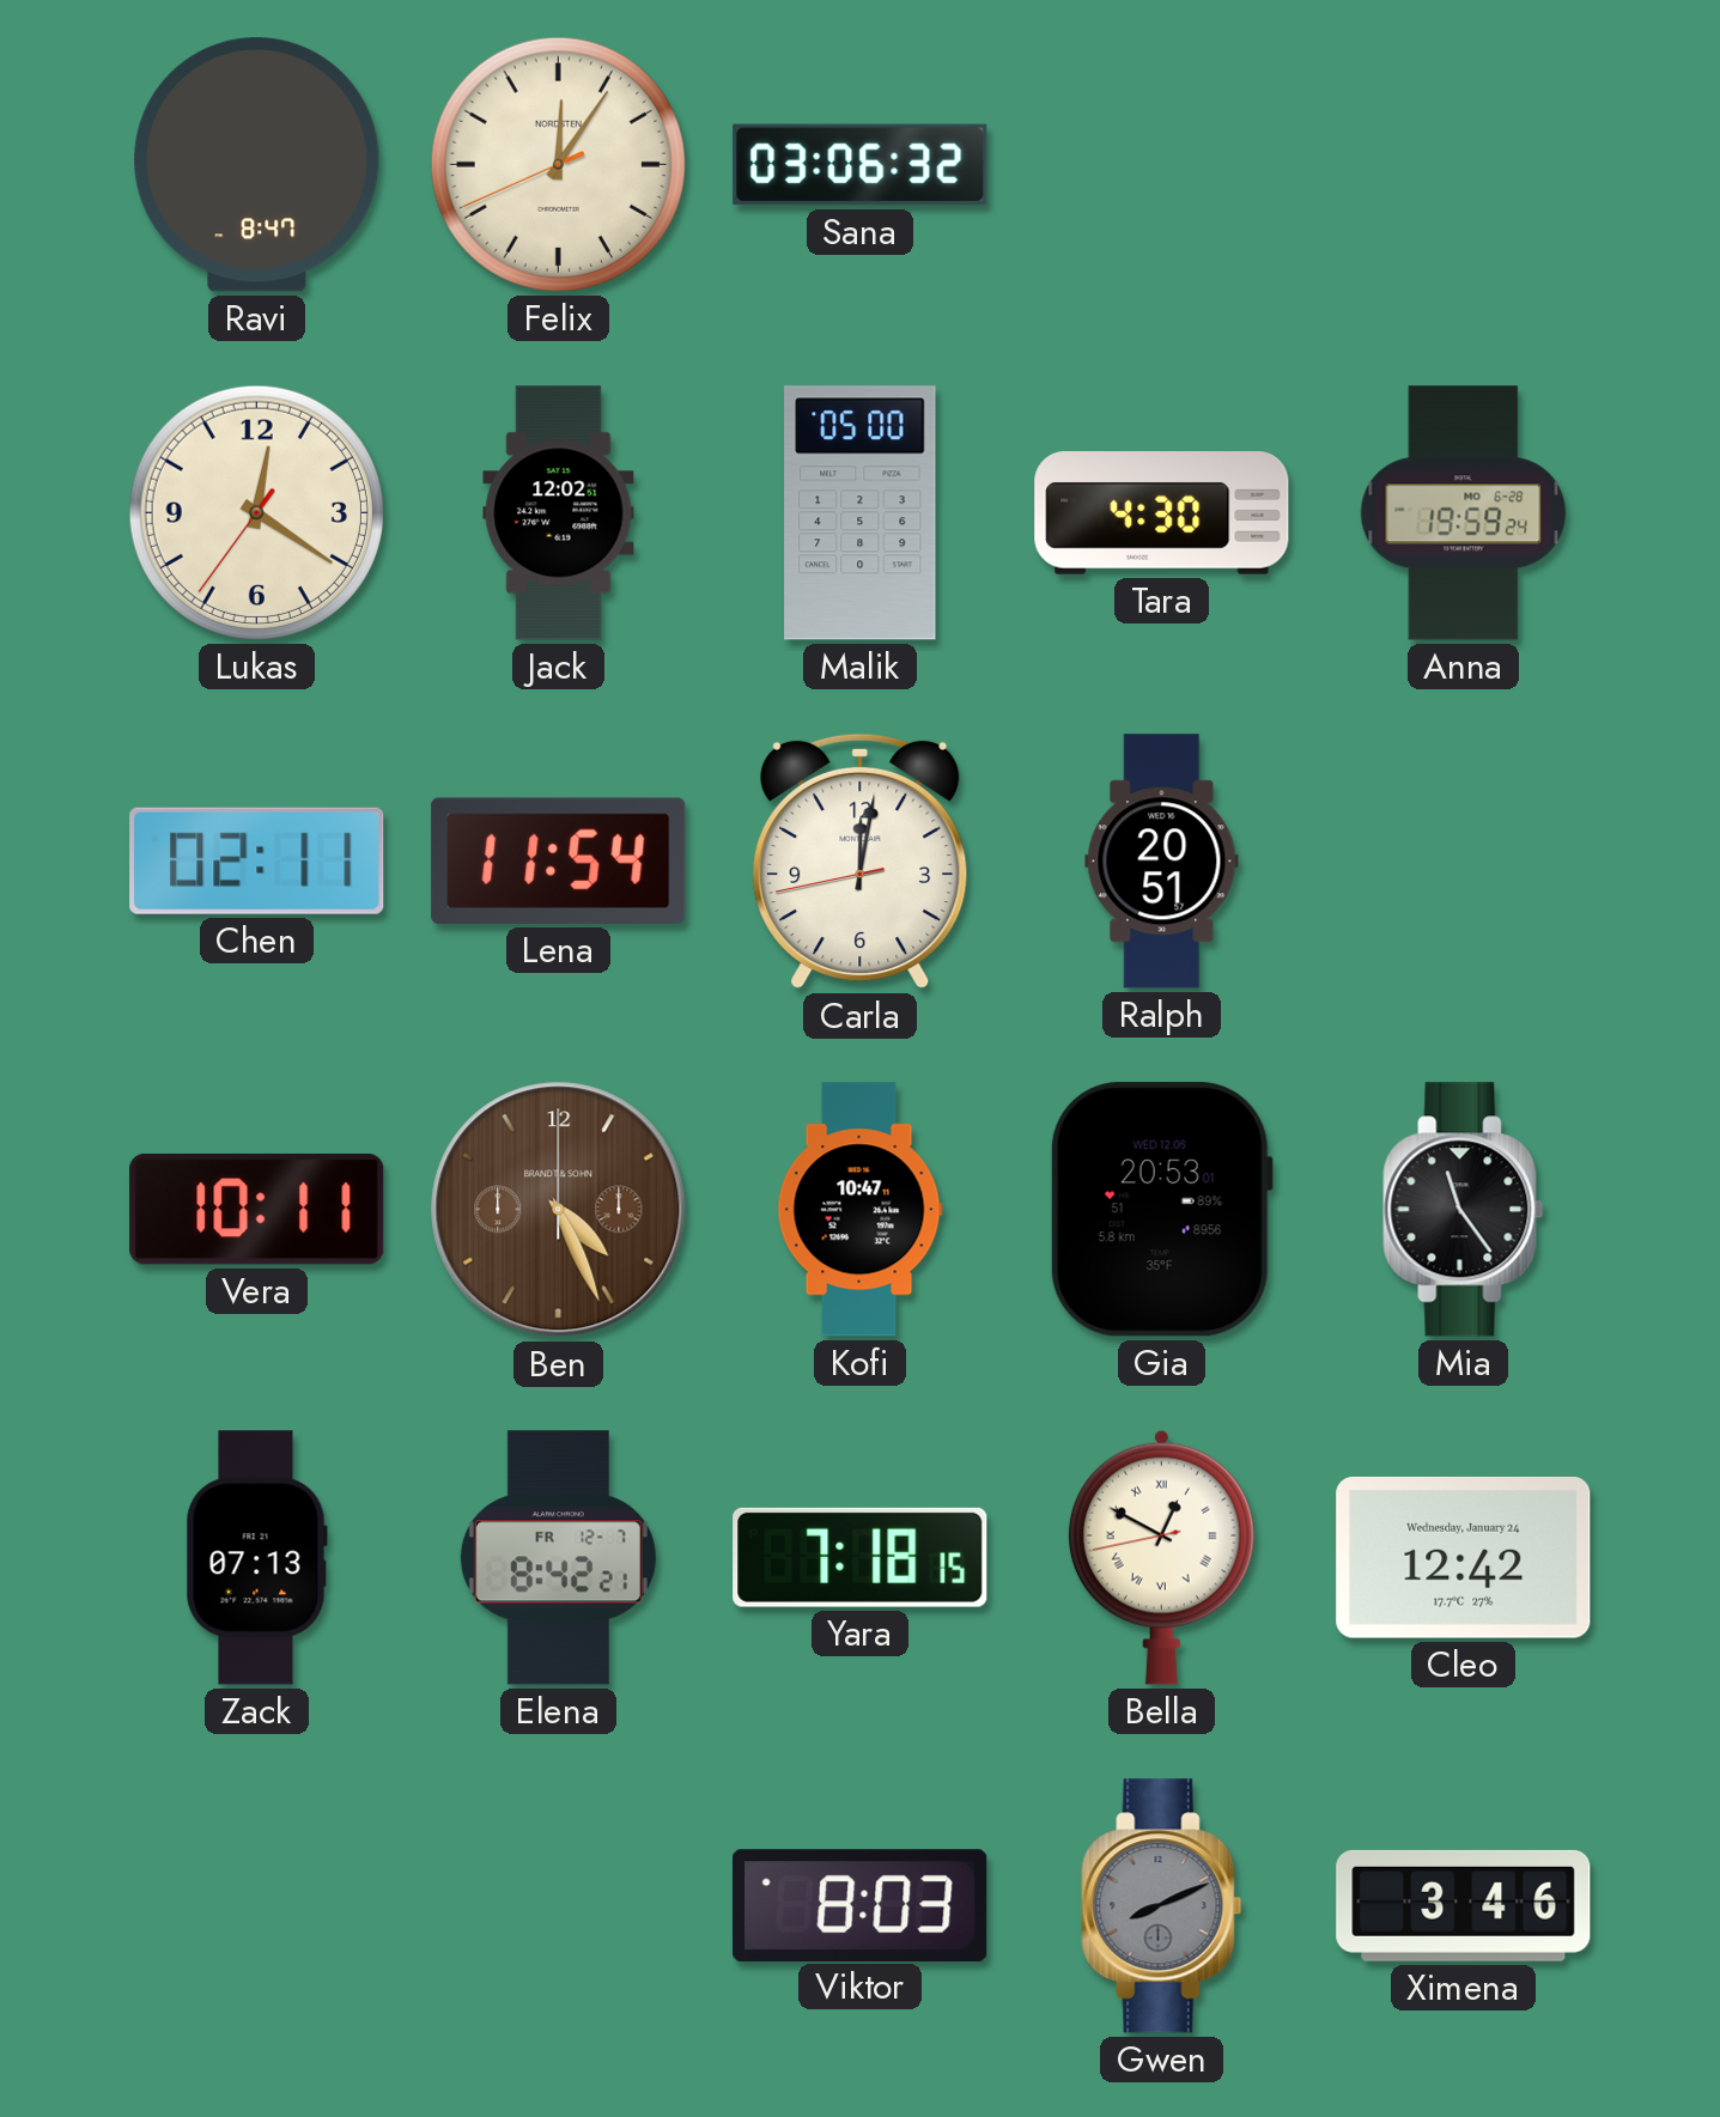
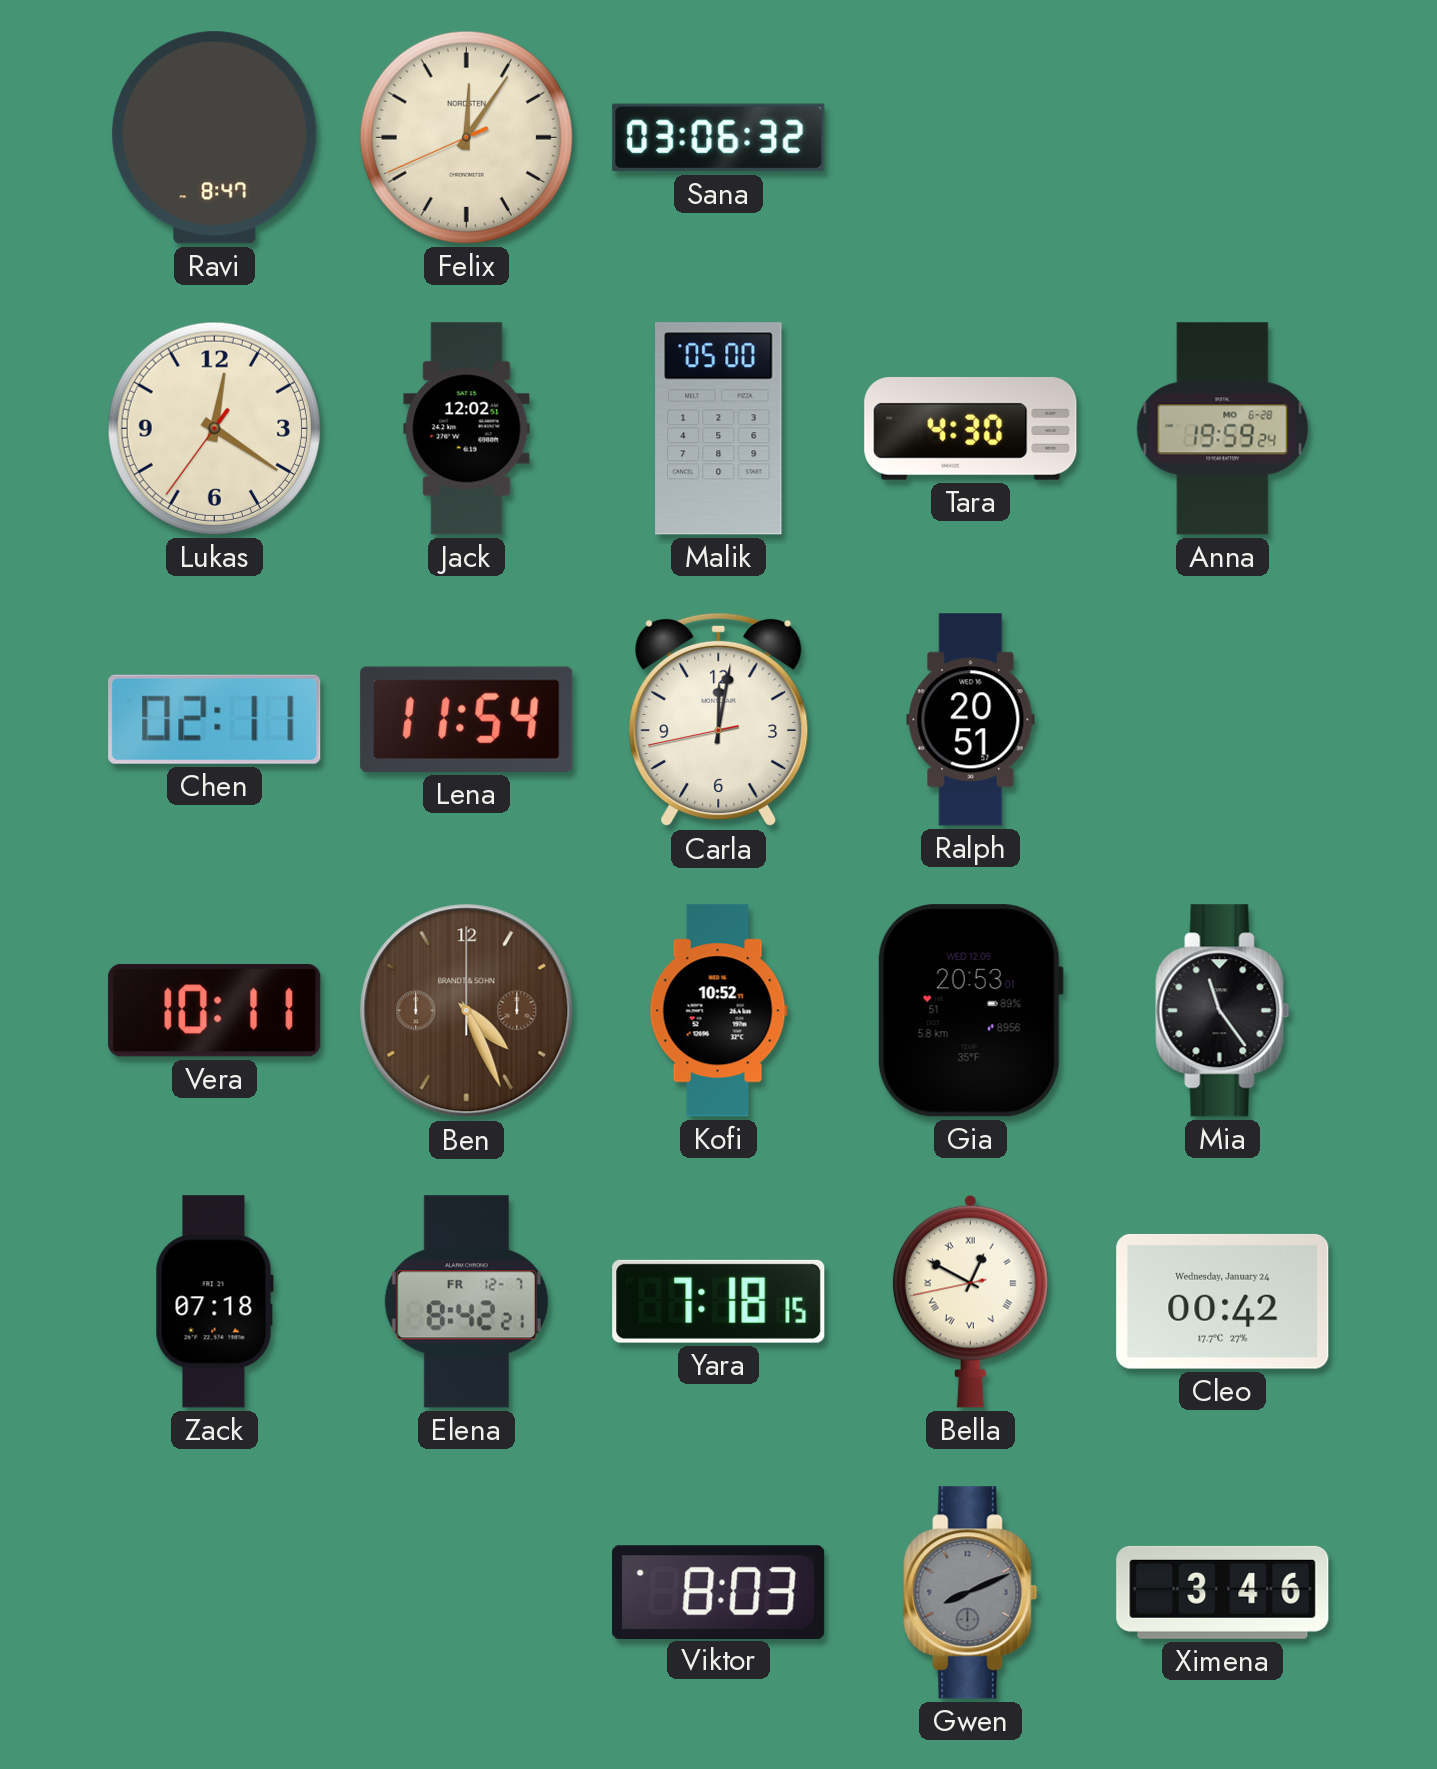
Kofi: 10:47 -> 10:52 (718, 1011)
Zack: 07:13 -> 07:18 (214, 1302)
Cleo: 12:42 -> 00:42 (1223, 1301)
